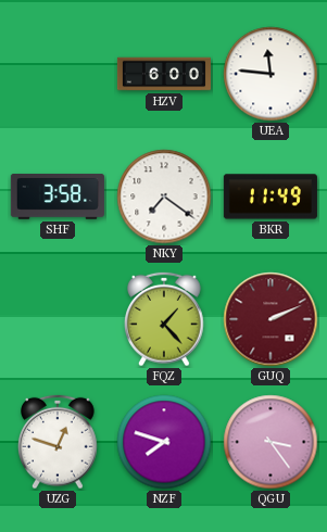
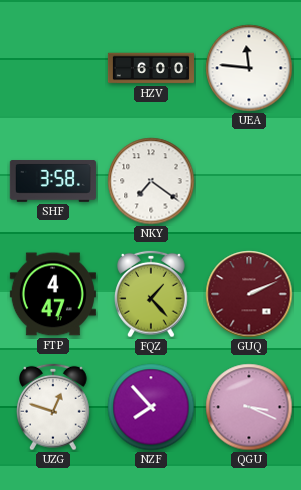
BKR: 11:49 -> none (271, 197)
FTP: none -> 4:47 (53, 294)
NZF: 7:48 -> 7:53 (151, 407)
QGU: 3:24 -> 3:19 (249, 407)
